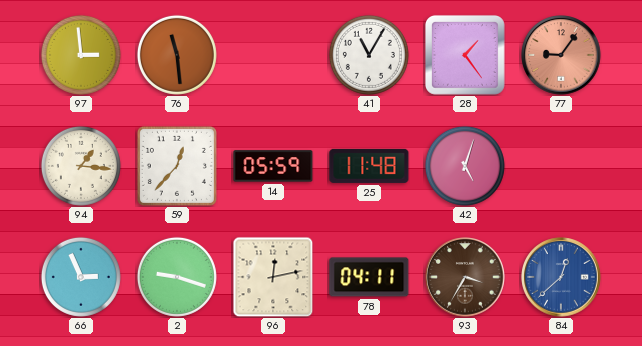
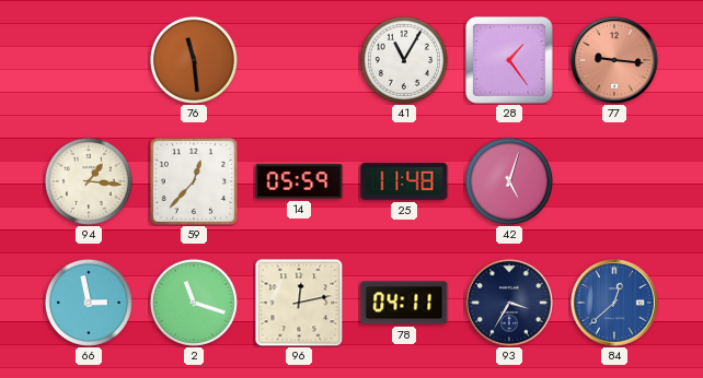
97: 2:59 -> none (81, 55)
77: 9:06 -> 9:16 (614, 60)
66: 2:56 -> 2:58 (89, 303)
2: 9:18 -> 11:18 (194, 303)
93 dial: brown -> navy (509, 303)
